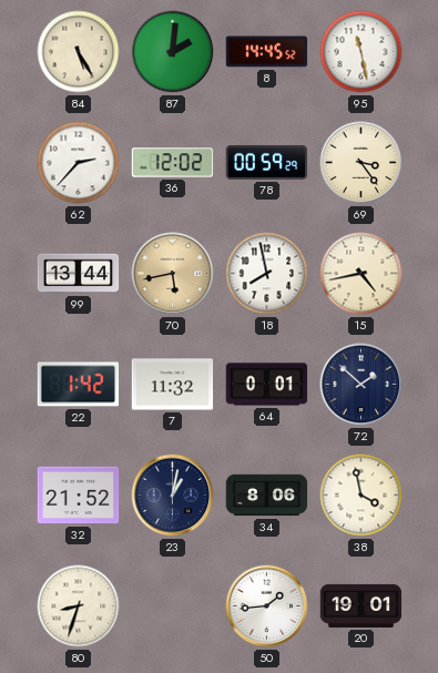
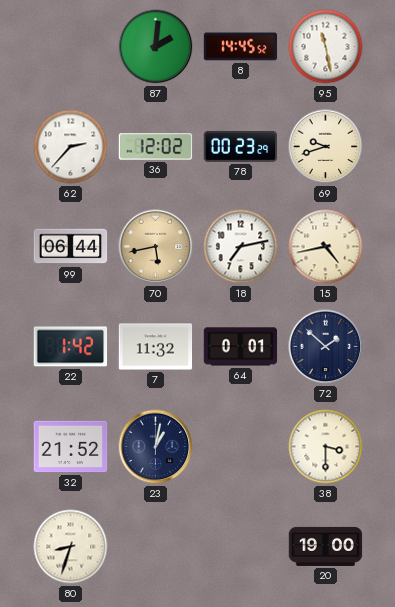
84: 5:25 -> none (79, 52)
78: 00:59 -> 00:23 (241, 146)
69: 3:24 -> 9:42 (326, 147)
99: 13:44 -> 06:44 (71, 247)
18: 7:58 -> 7:13 (241, 247)
34: 8:06 -> none (267, 496)
38: 3:58 -> 3:30 (326, 447)
50: 1:44 -> none (267, 606)
20: 19:01 -> 19:00 (326, 546)
